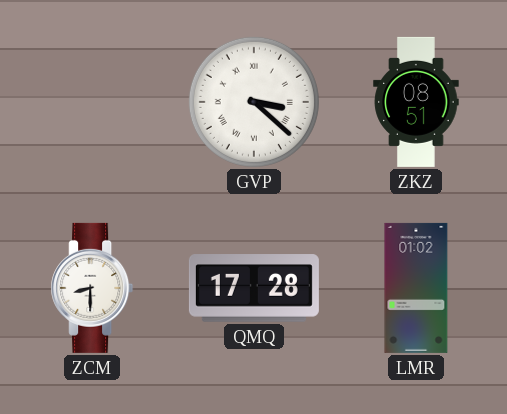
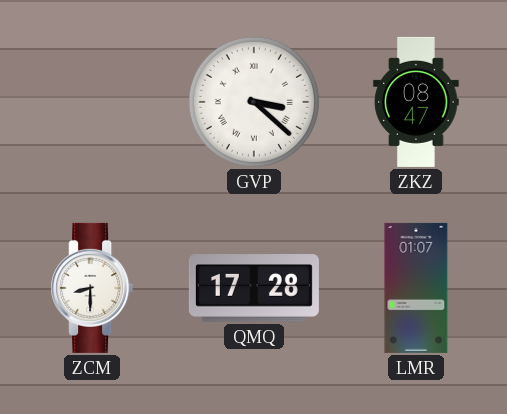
ZKZ: 08:51 -> 08:47 (416, 102)
LMR: 01:02 -> 01:07 (416, 288)
